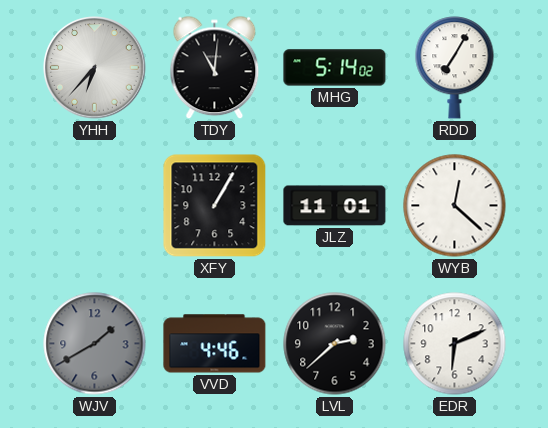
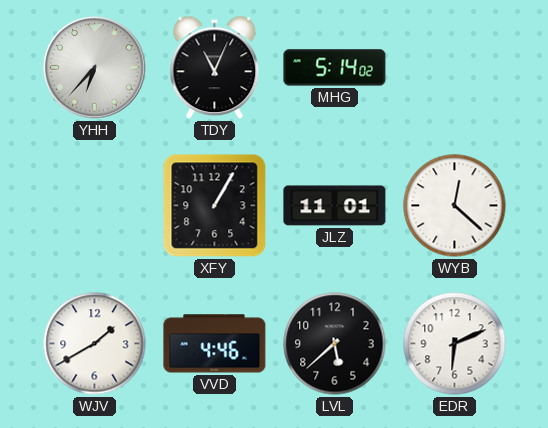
TDY: 11:01 -> 11:04 (215, 68)
RDD: 7:05 -> none (455, 68)
WJV dial: grey -> white (95, 344)
LVL: 2:38 -> 5:38 (335, 344)
